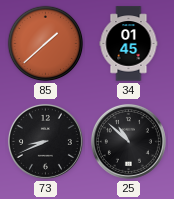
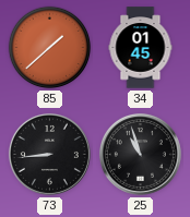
73: 8:41 -> 8:44 (49, 154)
25: 10:52 -> 10:57 (140, 154)
